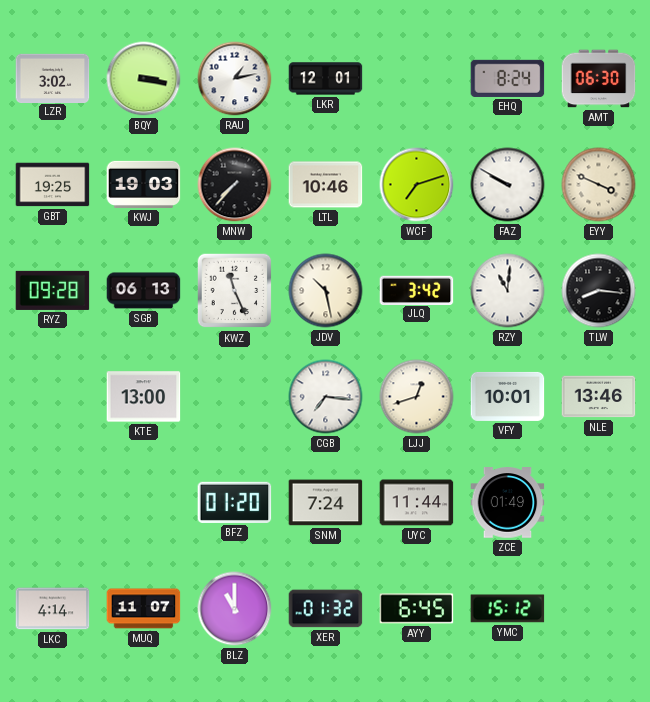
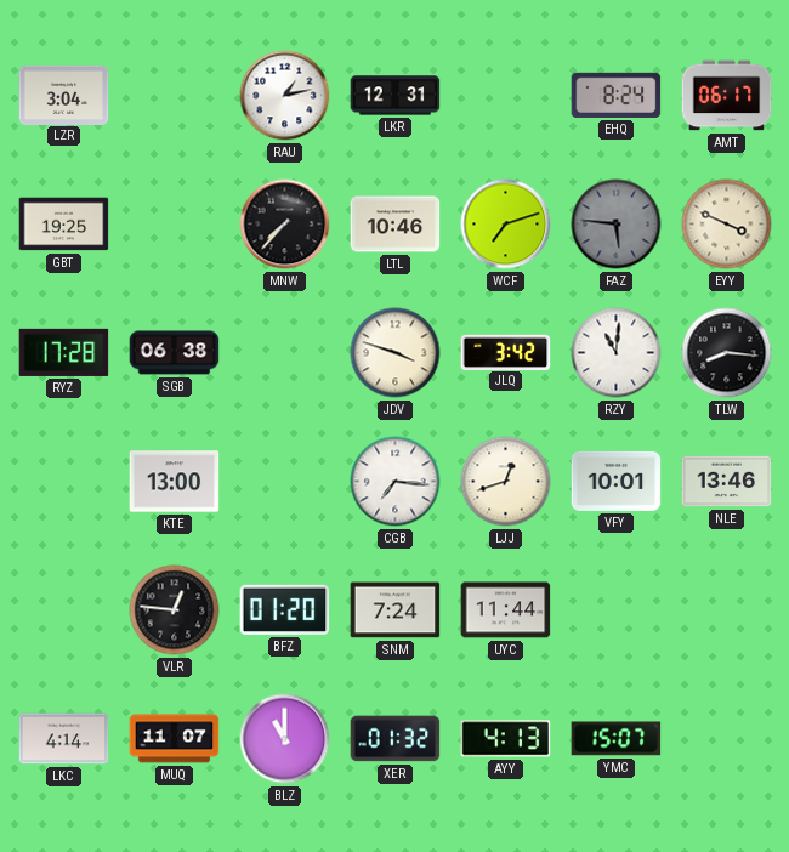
LZR: 3:02 -> 3:04 (64, 95)
BQY: 3:17 -> none (144, 79)
LKR: 12:01 -> 12:31 (396, 96)
AMT: 06:30 -> 06:17 (727, 96)
KWJ: 19:03 -> none (144, 184)
FAZ: 9:50 -> 5:46 (617, 225)
FAZ dial: white -> grey (617, 225)
RYZ: 09:28 -> 17:28 (64, 352)
SGB: 06:13 -> 06:38 (175, 353)
KWZ: 11:26 -> none (235, 291)
JDV: 10:28 -> 3:48 (396, 353)
VLR: none -> 12:46 (175, 610)
ZCE: 01:49 -> none (508, 503)
AYY: 6:45 -> 4:13 (506, 739)
YMC: 15:12 -> 15:07 (617, 739)
